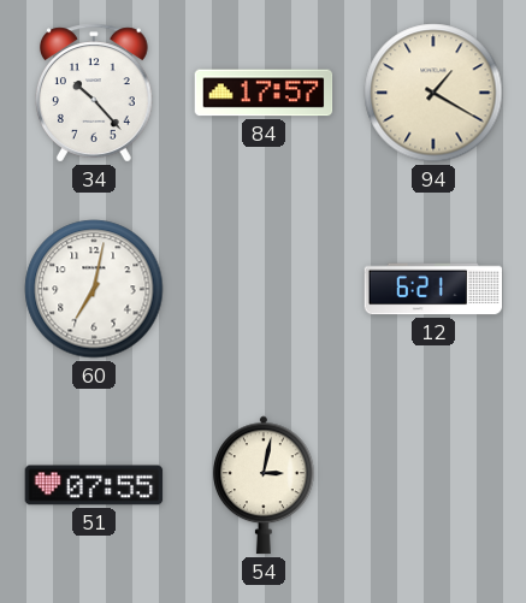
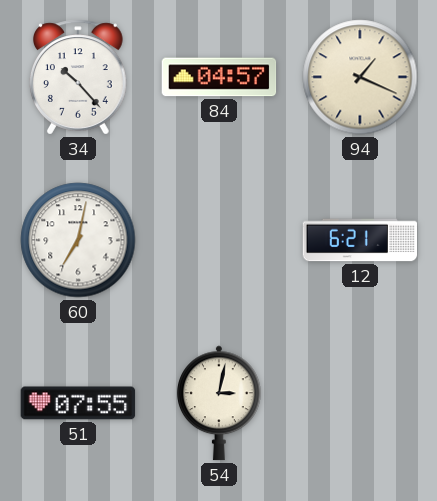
84: 17:57 -> 04:57 (219, 77)
94: 1:20 -> 1:19 (360, 77)
